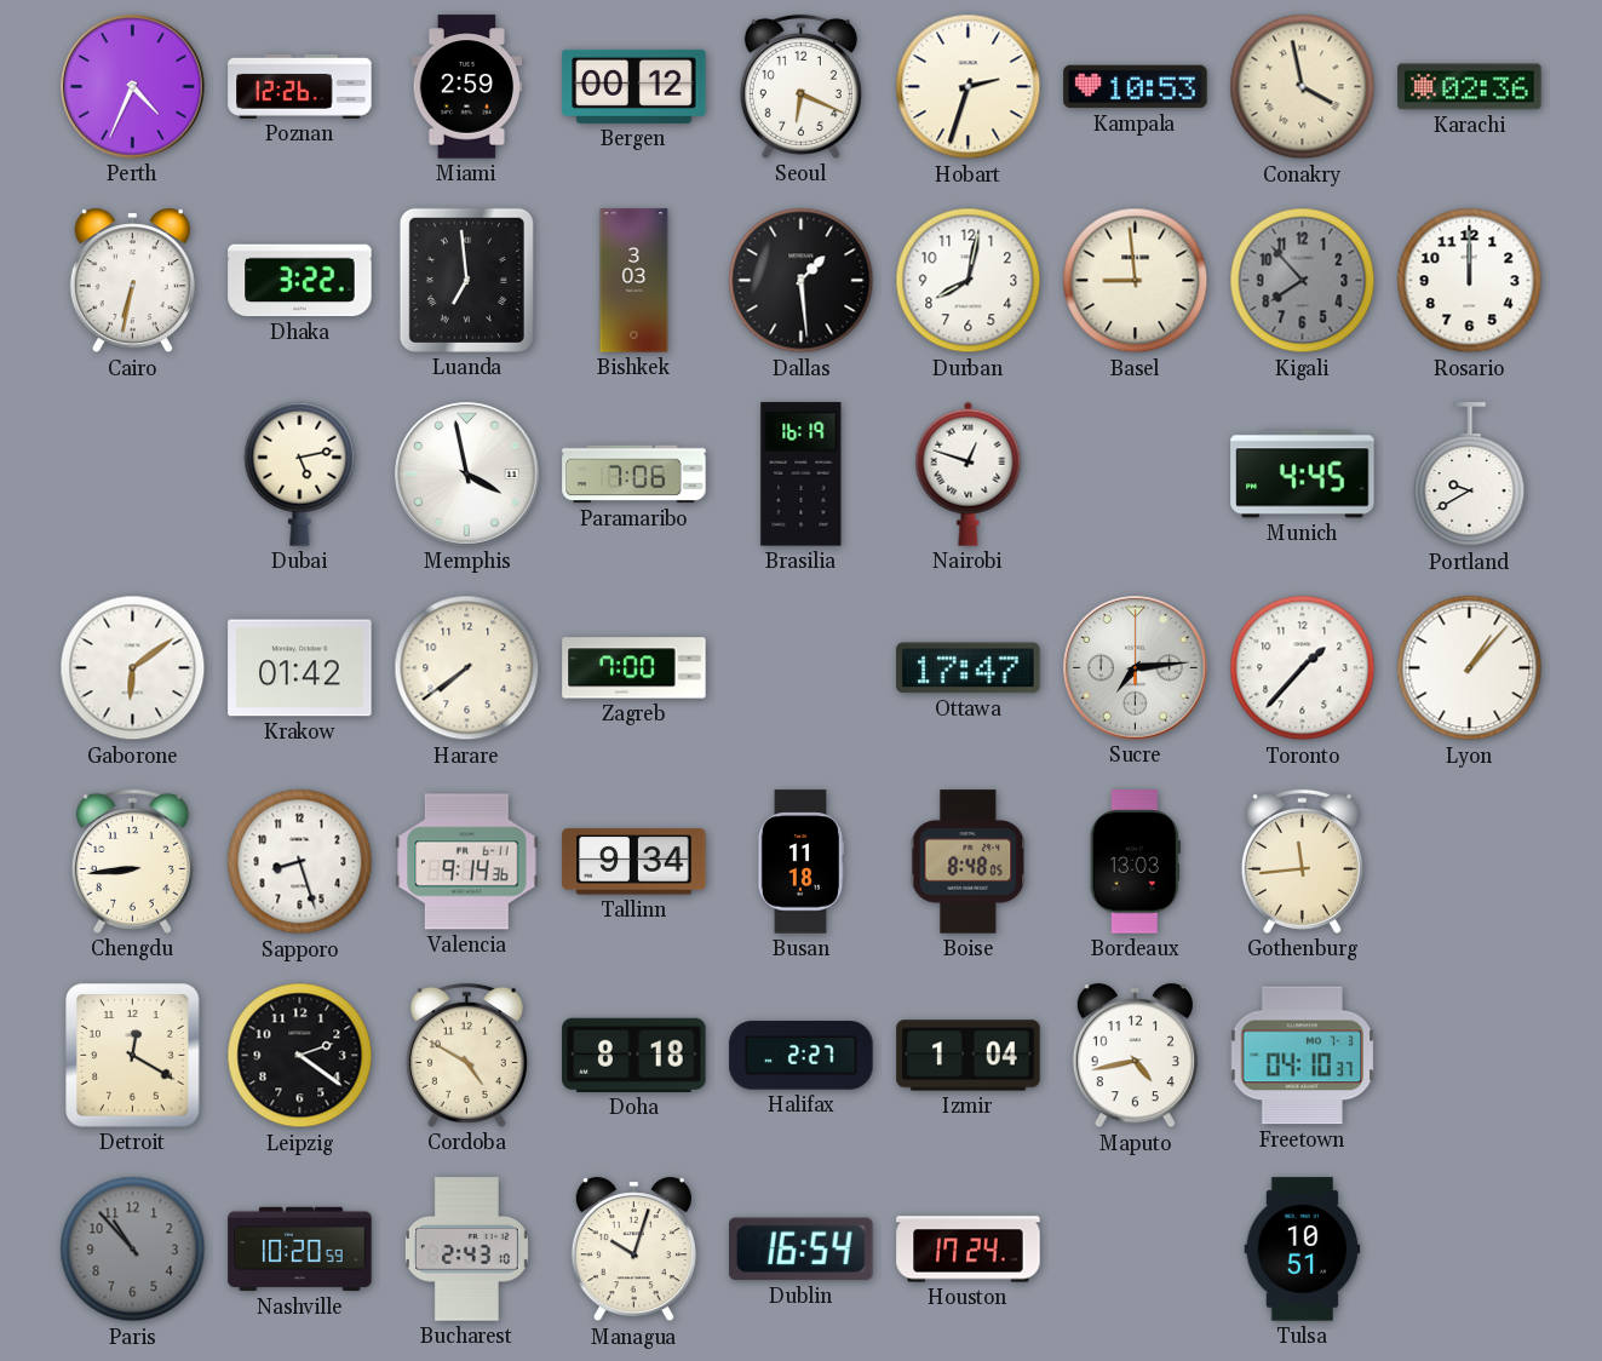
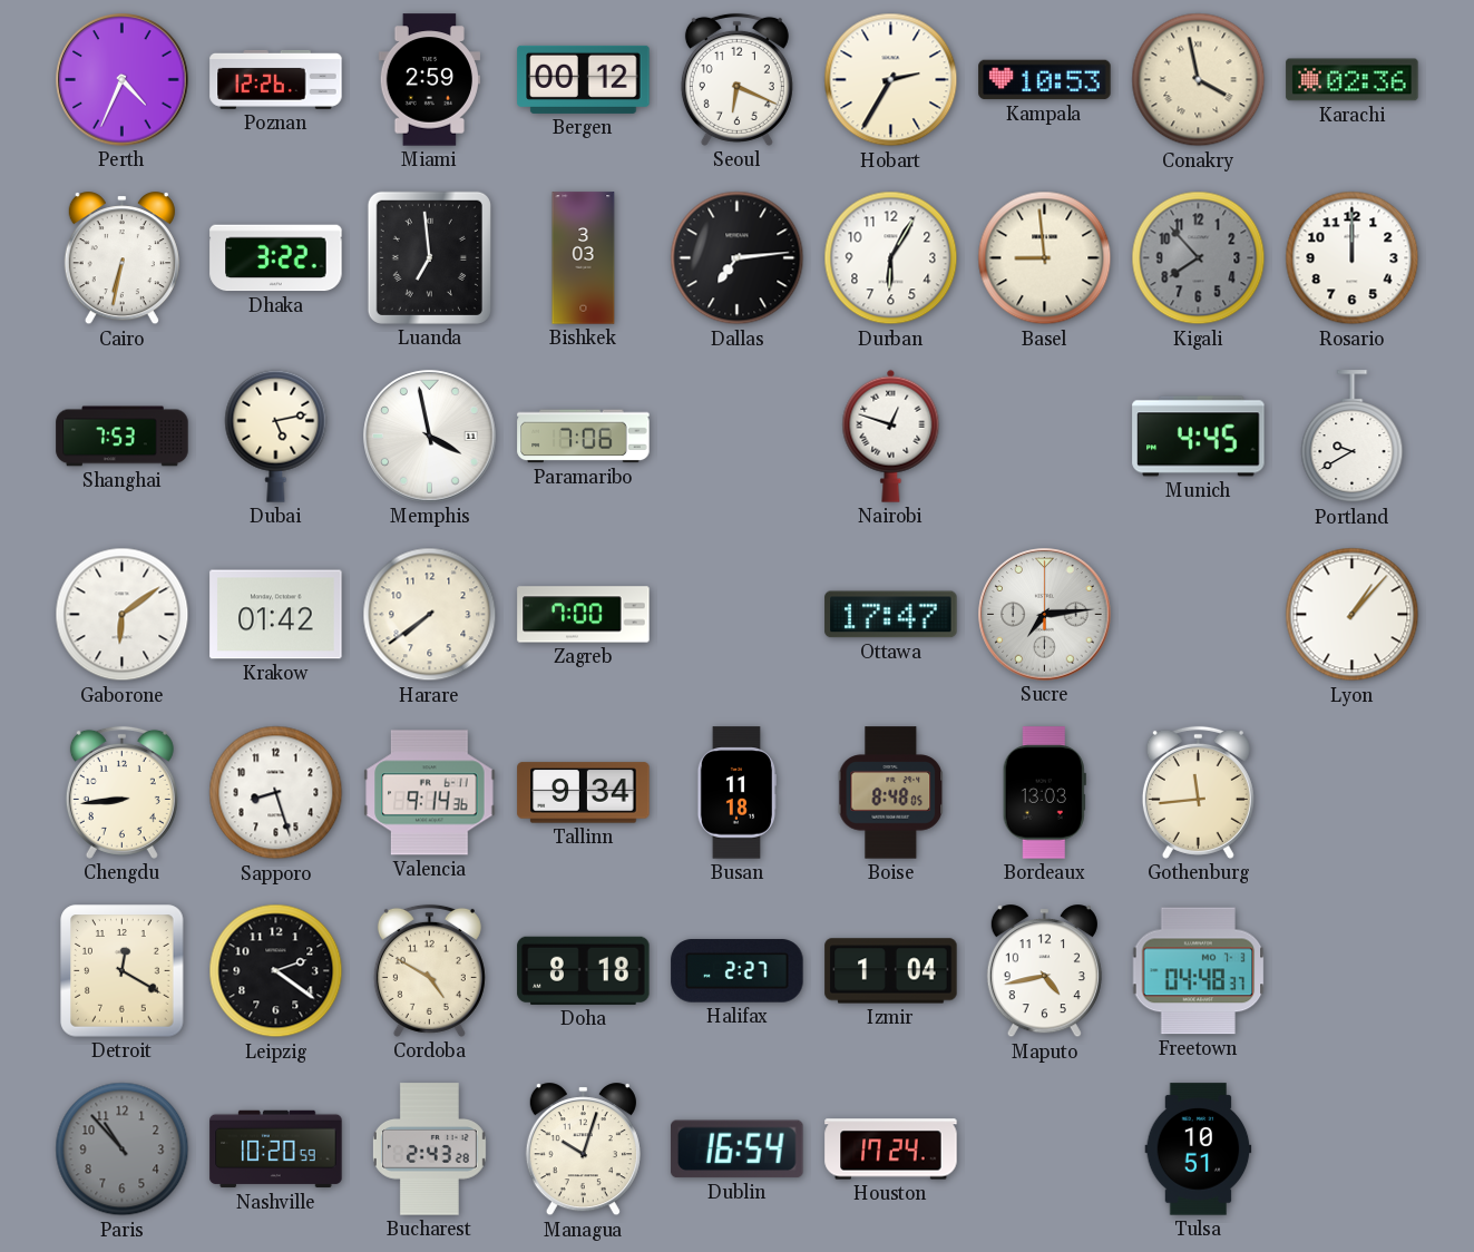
Hobart: 2:33 -> 2:35 (891, 80)
Dallas: 1:29 -> 7:14 (738, 258)
Durban: 8:02 -> 6:05 (891, 258)
Shanghai: none -> 7:53 (123, 437)
Brasilia: 16:19 -> none (802, 475)
Toronto: 1:37 -> none (1303, 668)
Freetown: 04:10 -> 04:48 (1199, 971)
Bucharest: 2:43:10 -> 2:43:28 (429, 1150)
